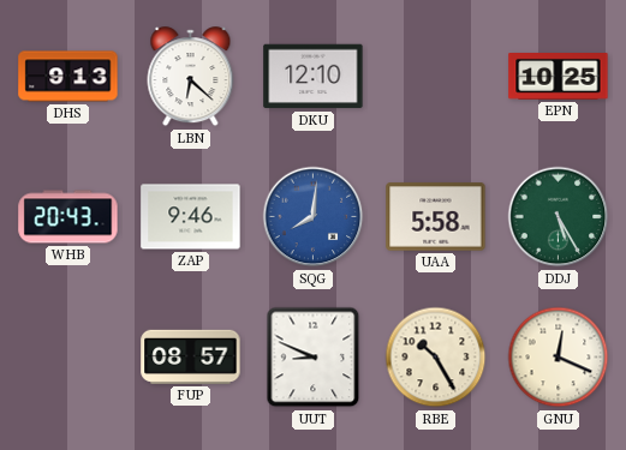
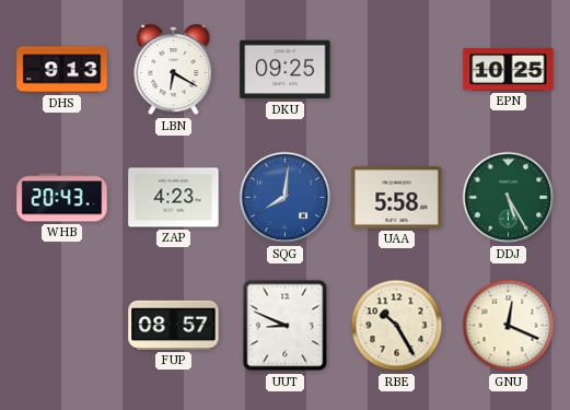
LBN: 6:22 -> 6:20 (174, 70)
DKU: 12:10 -> 09:25 (286, 70)
ZAP: 9:46 -> 4:23 (174, 198)
